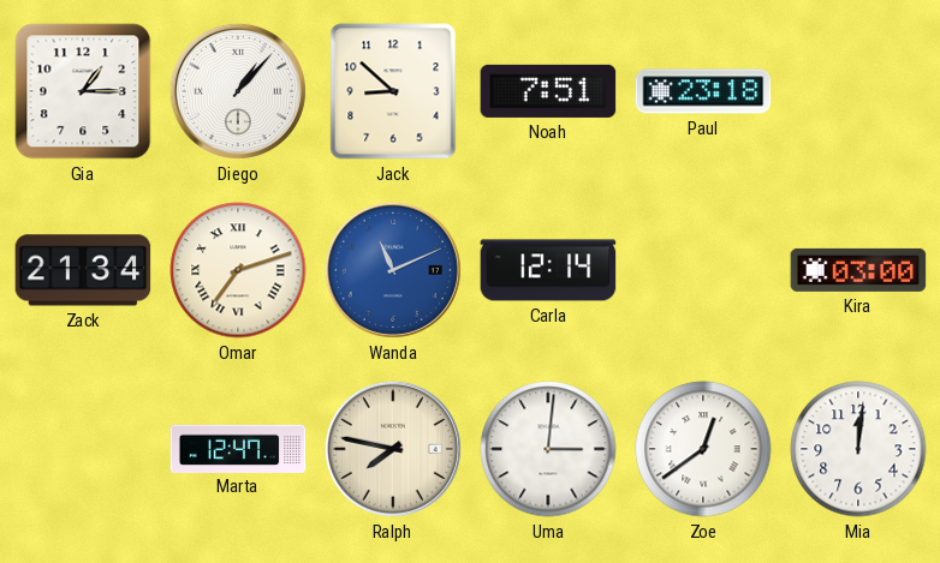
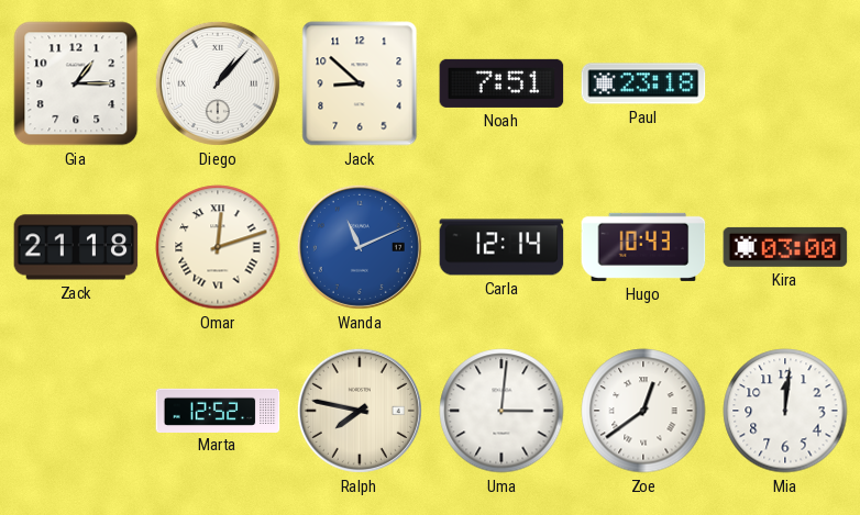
Zack: 21:34 -> 21:18 (76, 247)
Omar: 7:12 -> 12:12 (218, 247)
Hugo: none -> 10:43 (643, 247)
Marta: 12:47 -> 12:52 (218, 410)
